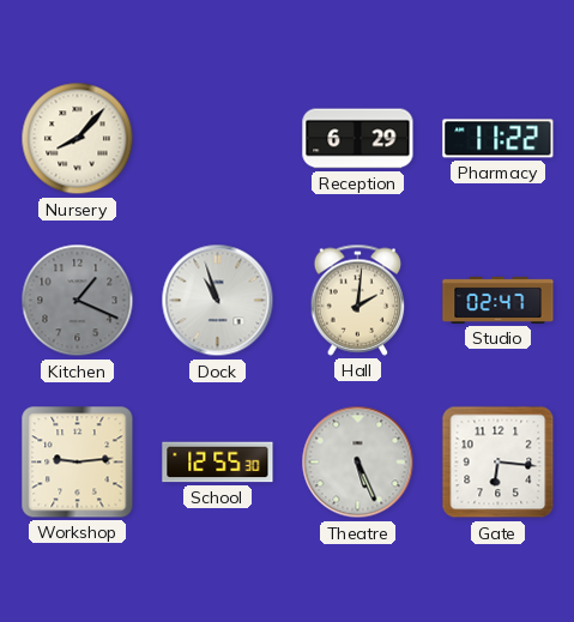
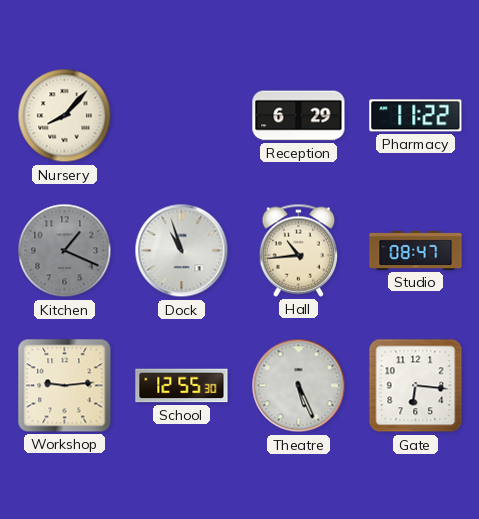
Hall: 2:01 -> 10:44 (299, 250)
Studio: 02:47 -> 08:47 (416, 250)
